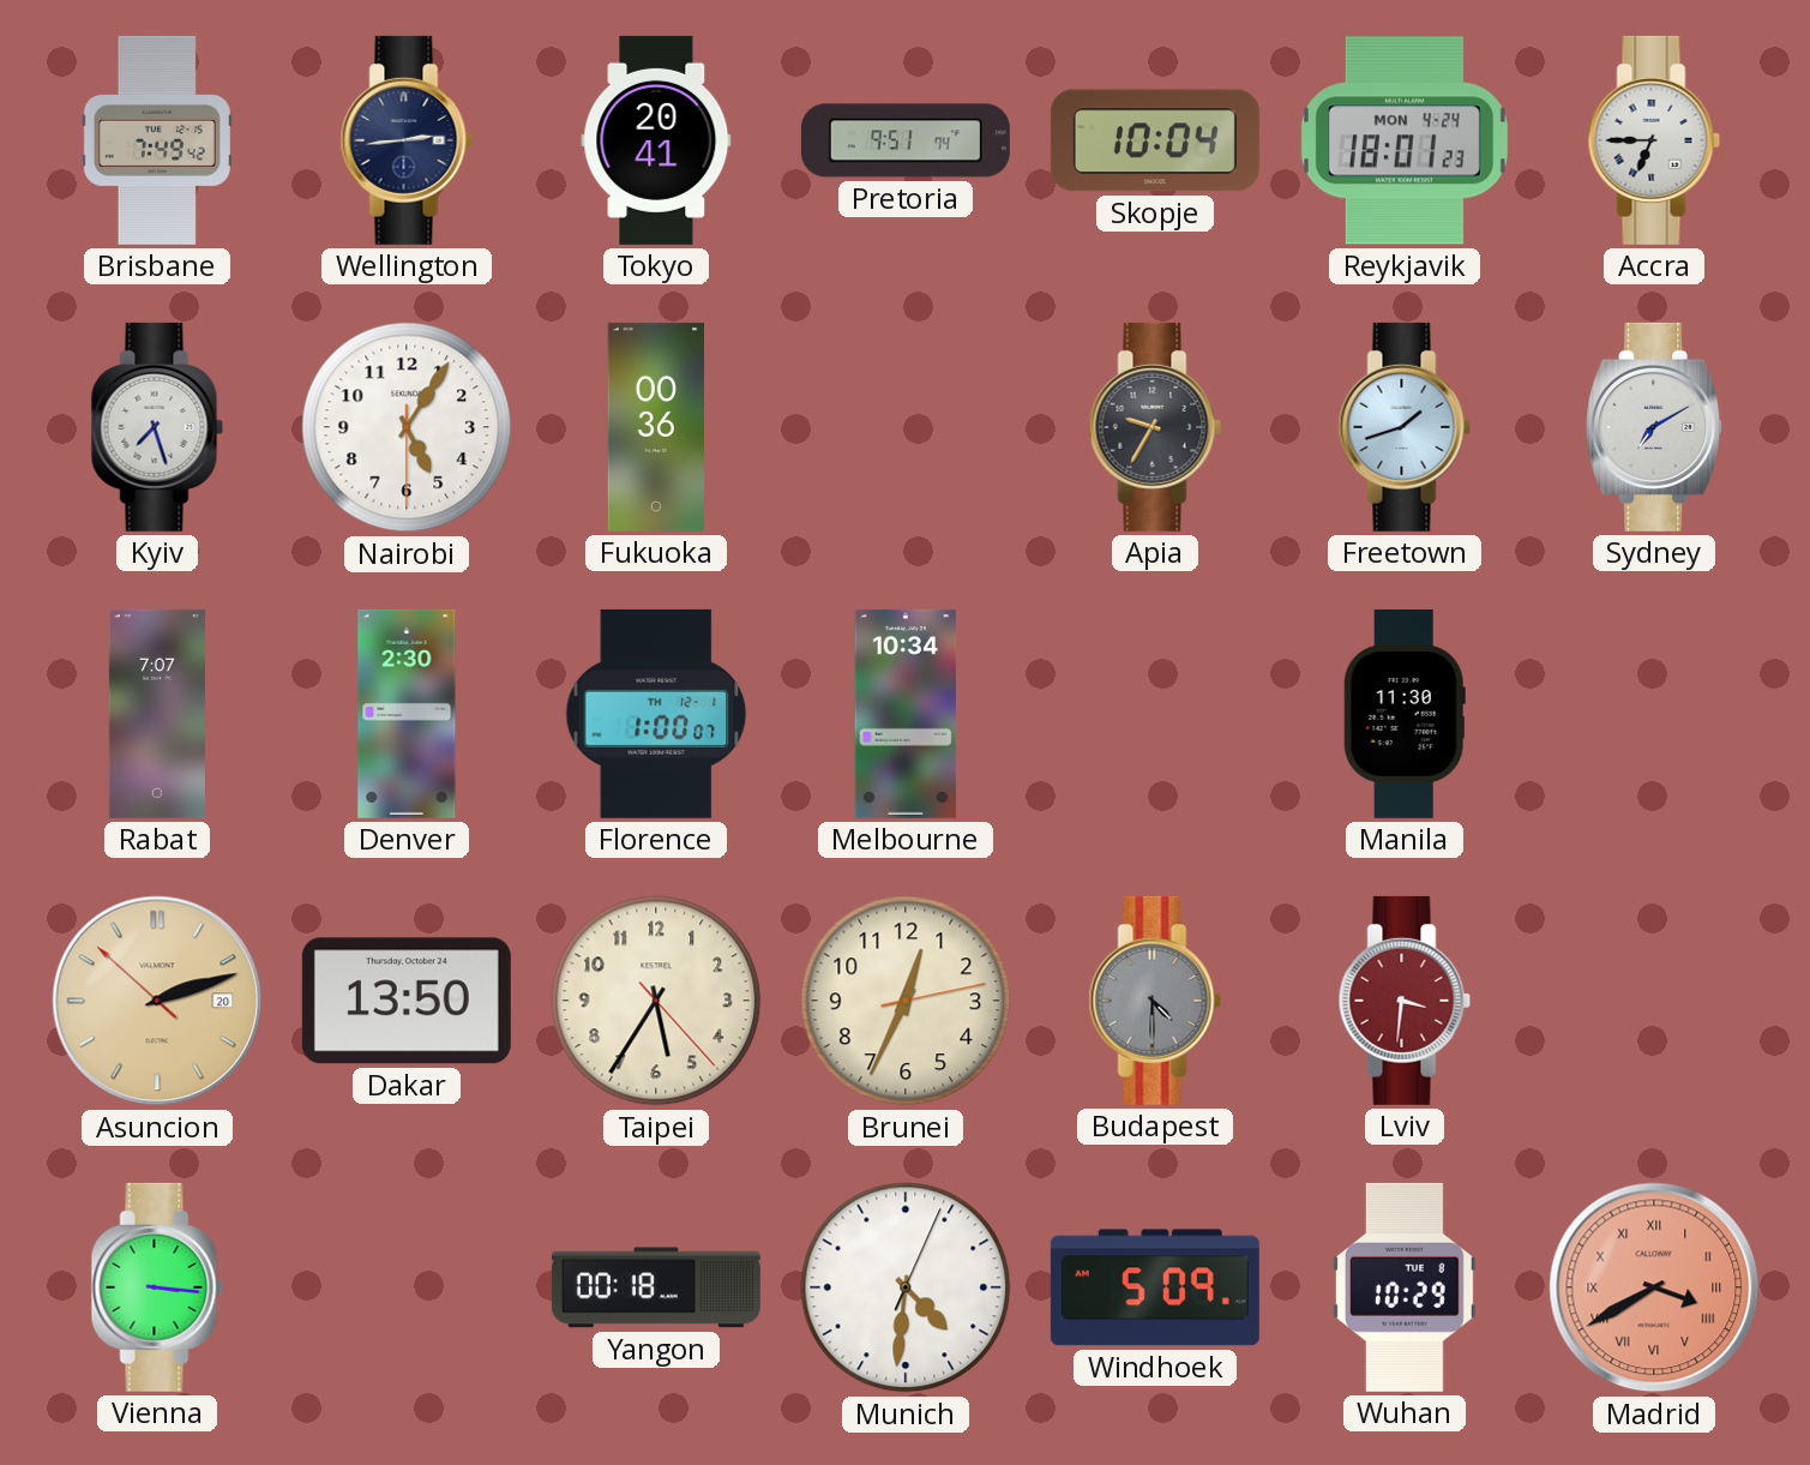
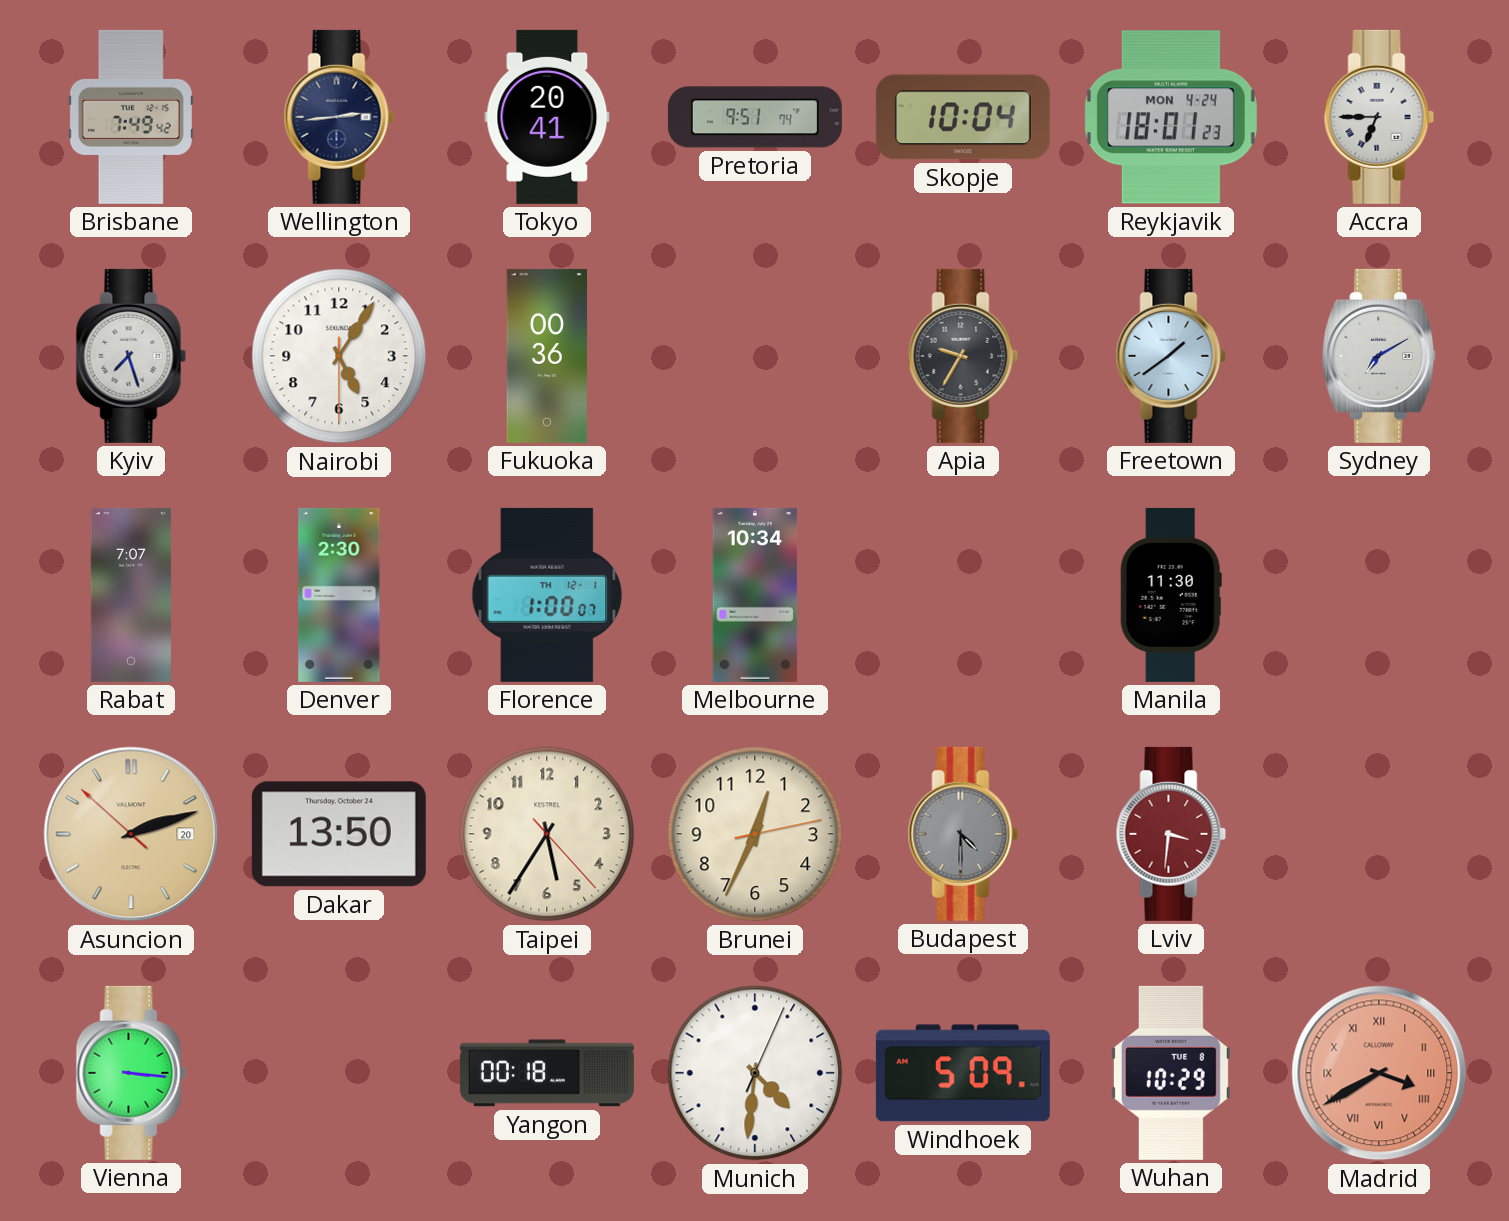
Freetown: 1:42 -> 1:39 (1171, 356)
